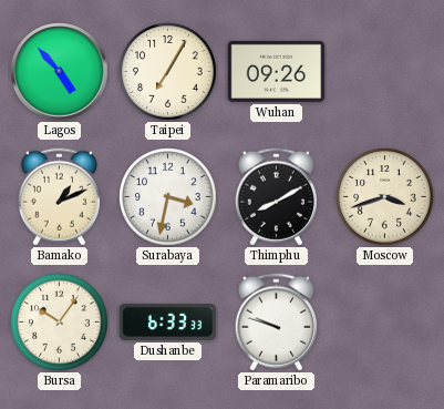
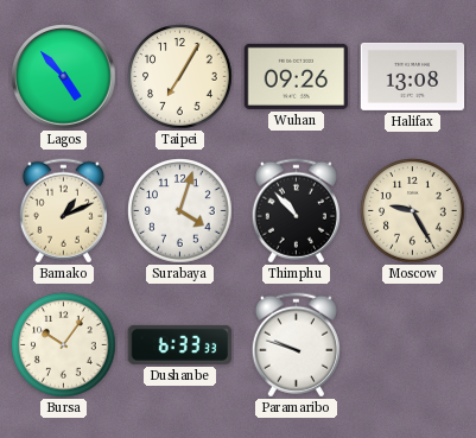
Halifax: none -> 13:08 (413, 76)
Surabaya: 3:32 -> 4:03 (180, 211)
Thimphu: 8:10 -> 10:53 (296, 211)
Moscow: 3:42 -> 9:25 (413, 211)
